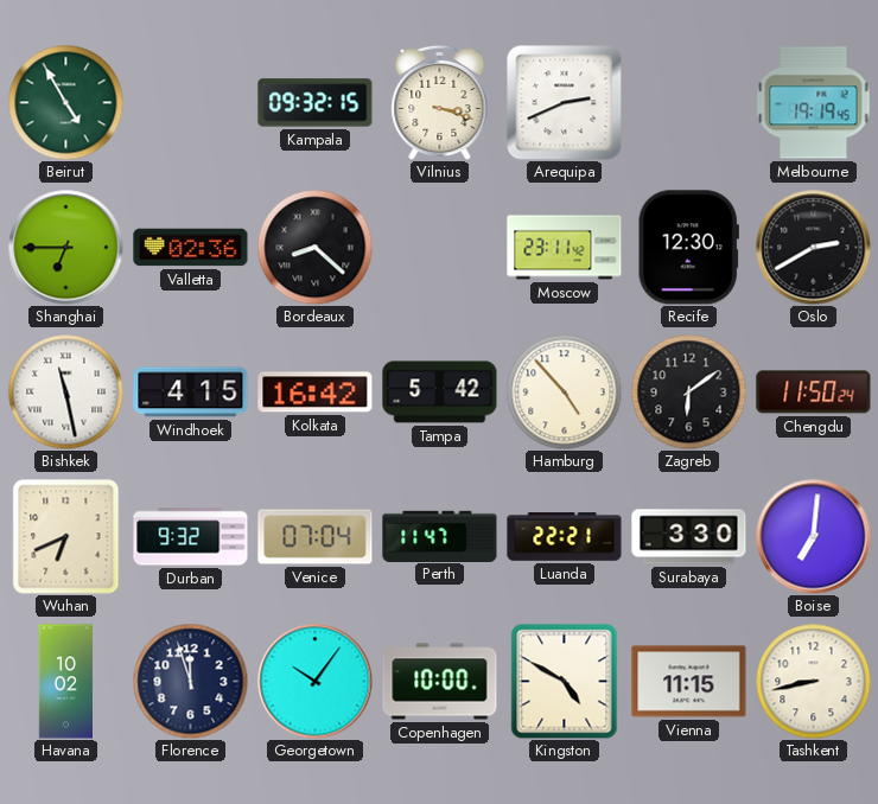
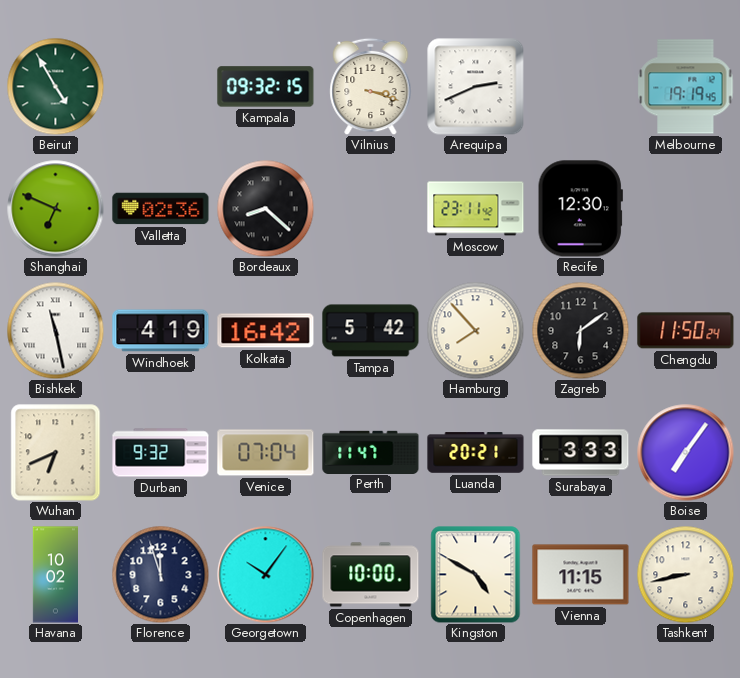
Shanghai: 6:45 -> 6:49 (56, 209)
Oslo: 2:40 -> none (814, 248)
Windhoek: 4:15 -> 4:19 (161, 331)
Hamburg: 4:53 -> 7:53 (475, 330)
Luanda: 22:21 -> 20:21 (476, 453)
Surabaya: 3:30 -> 3:33 (581, 453)
Boise: 7:01 -> 7:06 (686, 453)
